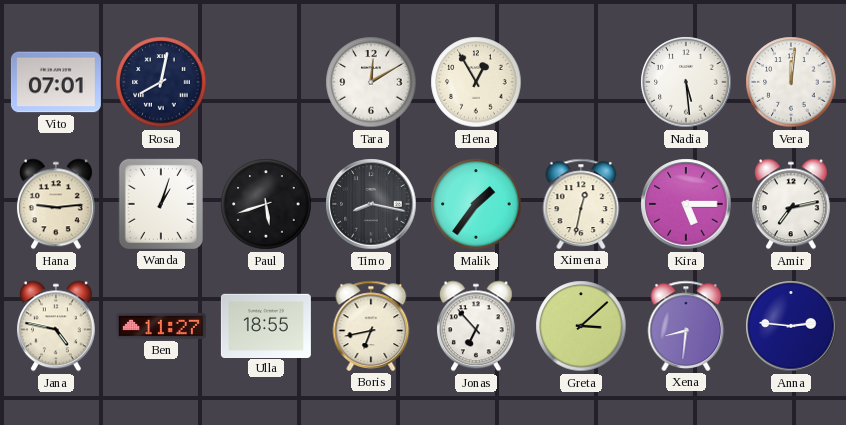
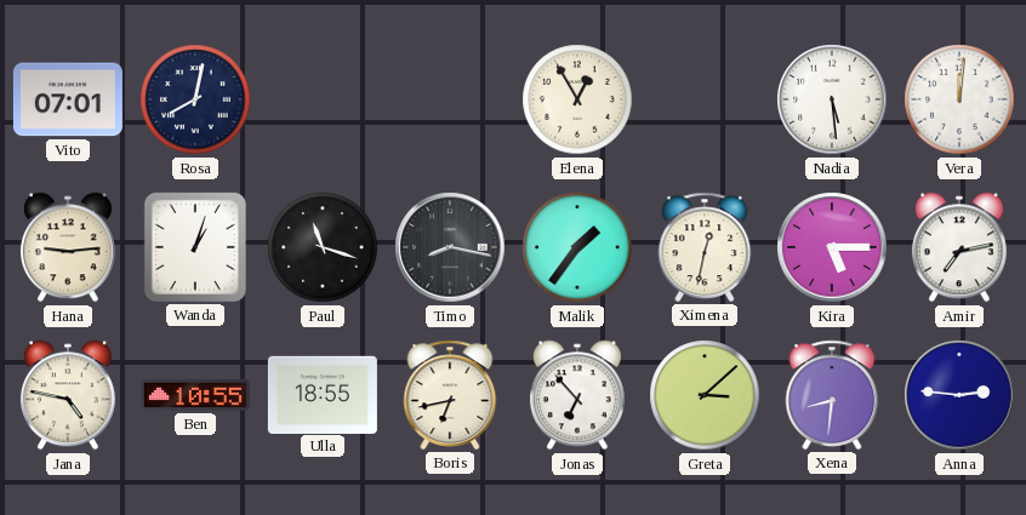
Tara: 12:10 -> none (371, 82)
Paul: 5:42 -> 11:18 (323, 247)
Ben: 11:27 -> 10:55 (195, 395)
